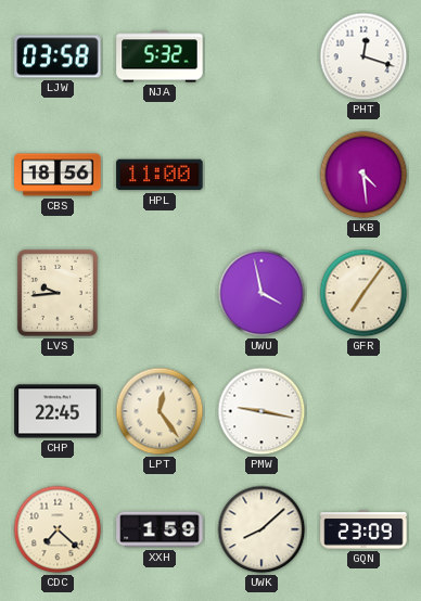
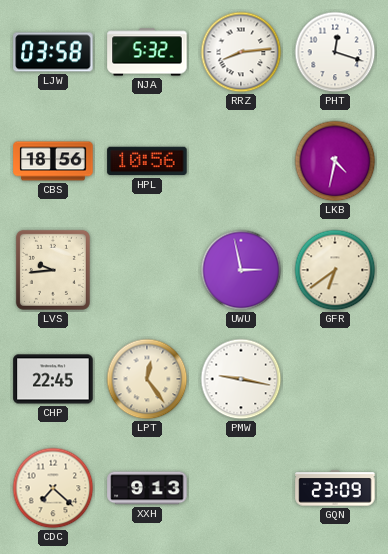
RRZ: none -> 8:14 (241, 52)
HPL: 11:00 -> 10:56 (147, 161)
LKB: 4:29 -> 4:32 (335, 161)
UWU: 3:58 -> 2:58 (241, 270)
GFR: 7:06 -> 6:39 (335, 270)
XXH: 1:59 -> 9:13 (147, 488)
UWK: 8:08 -> none (261, 529)
